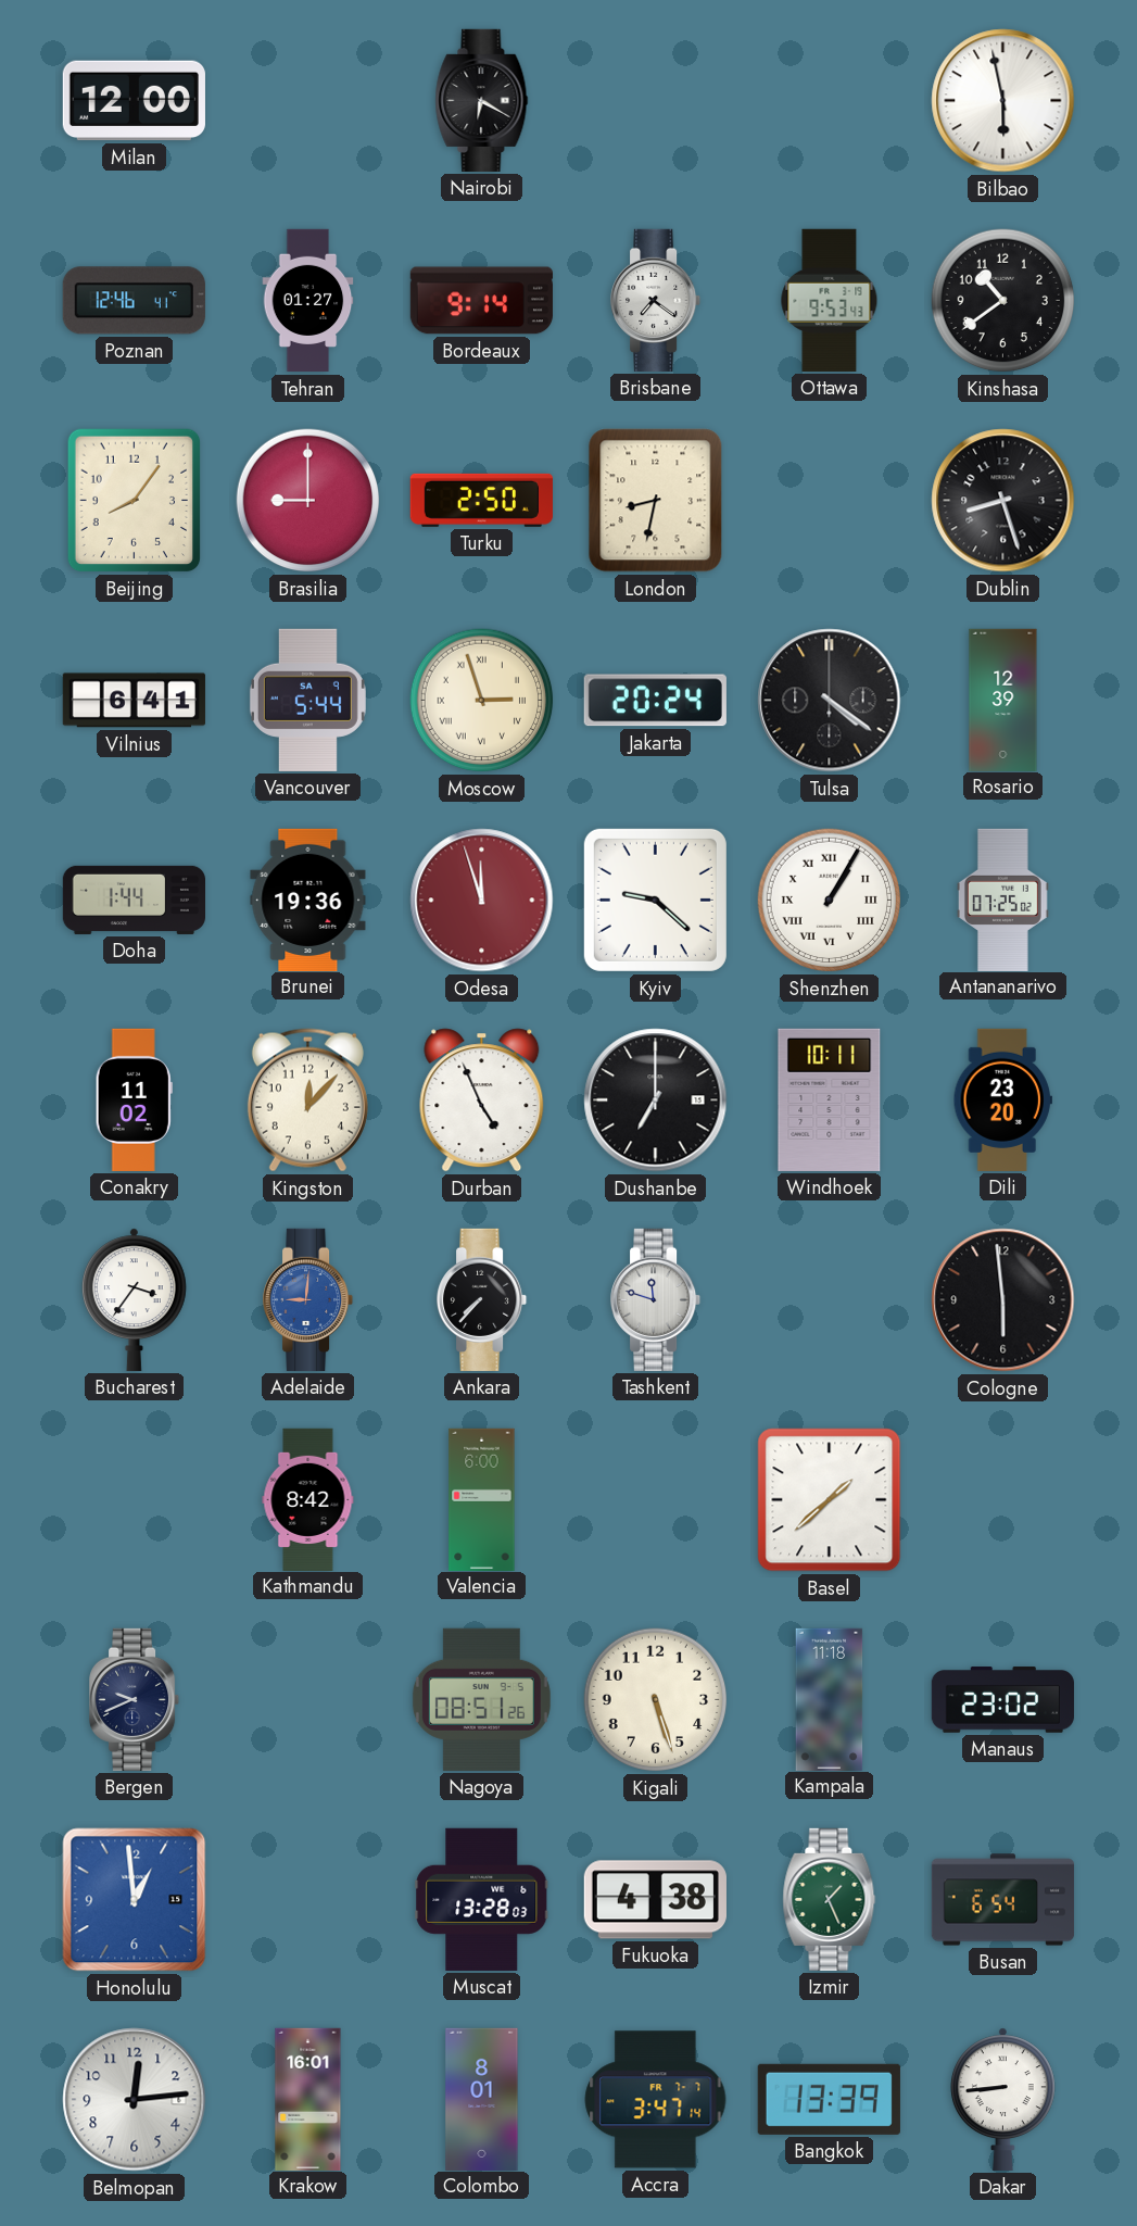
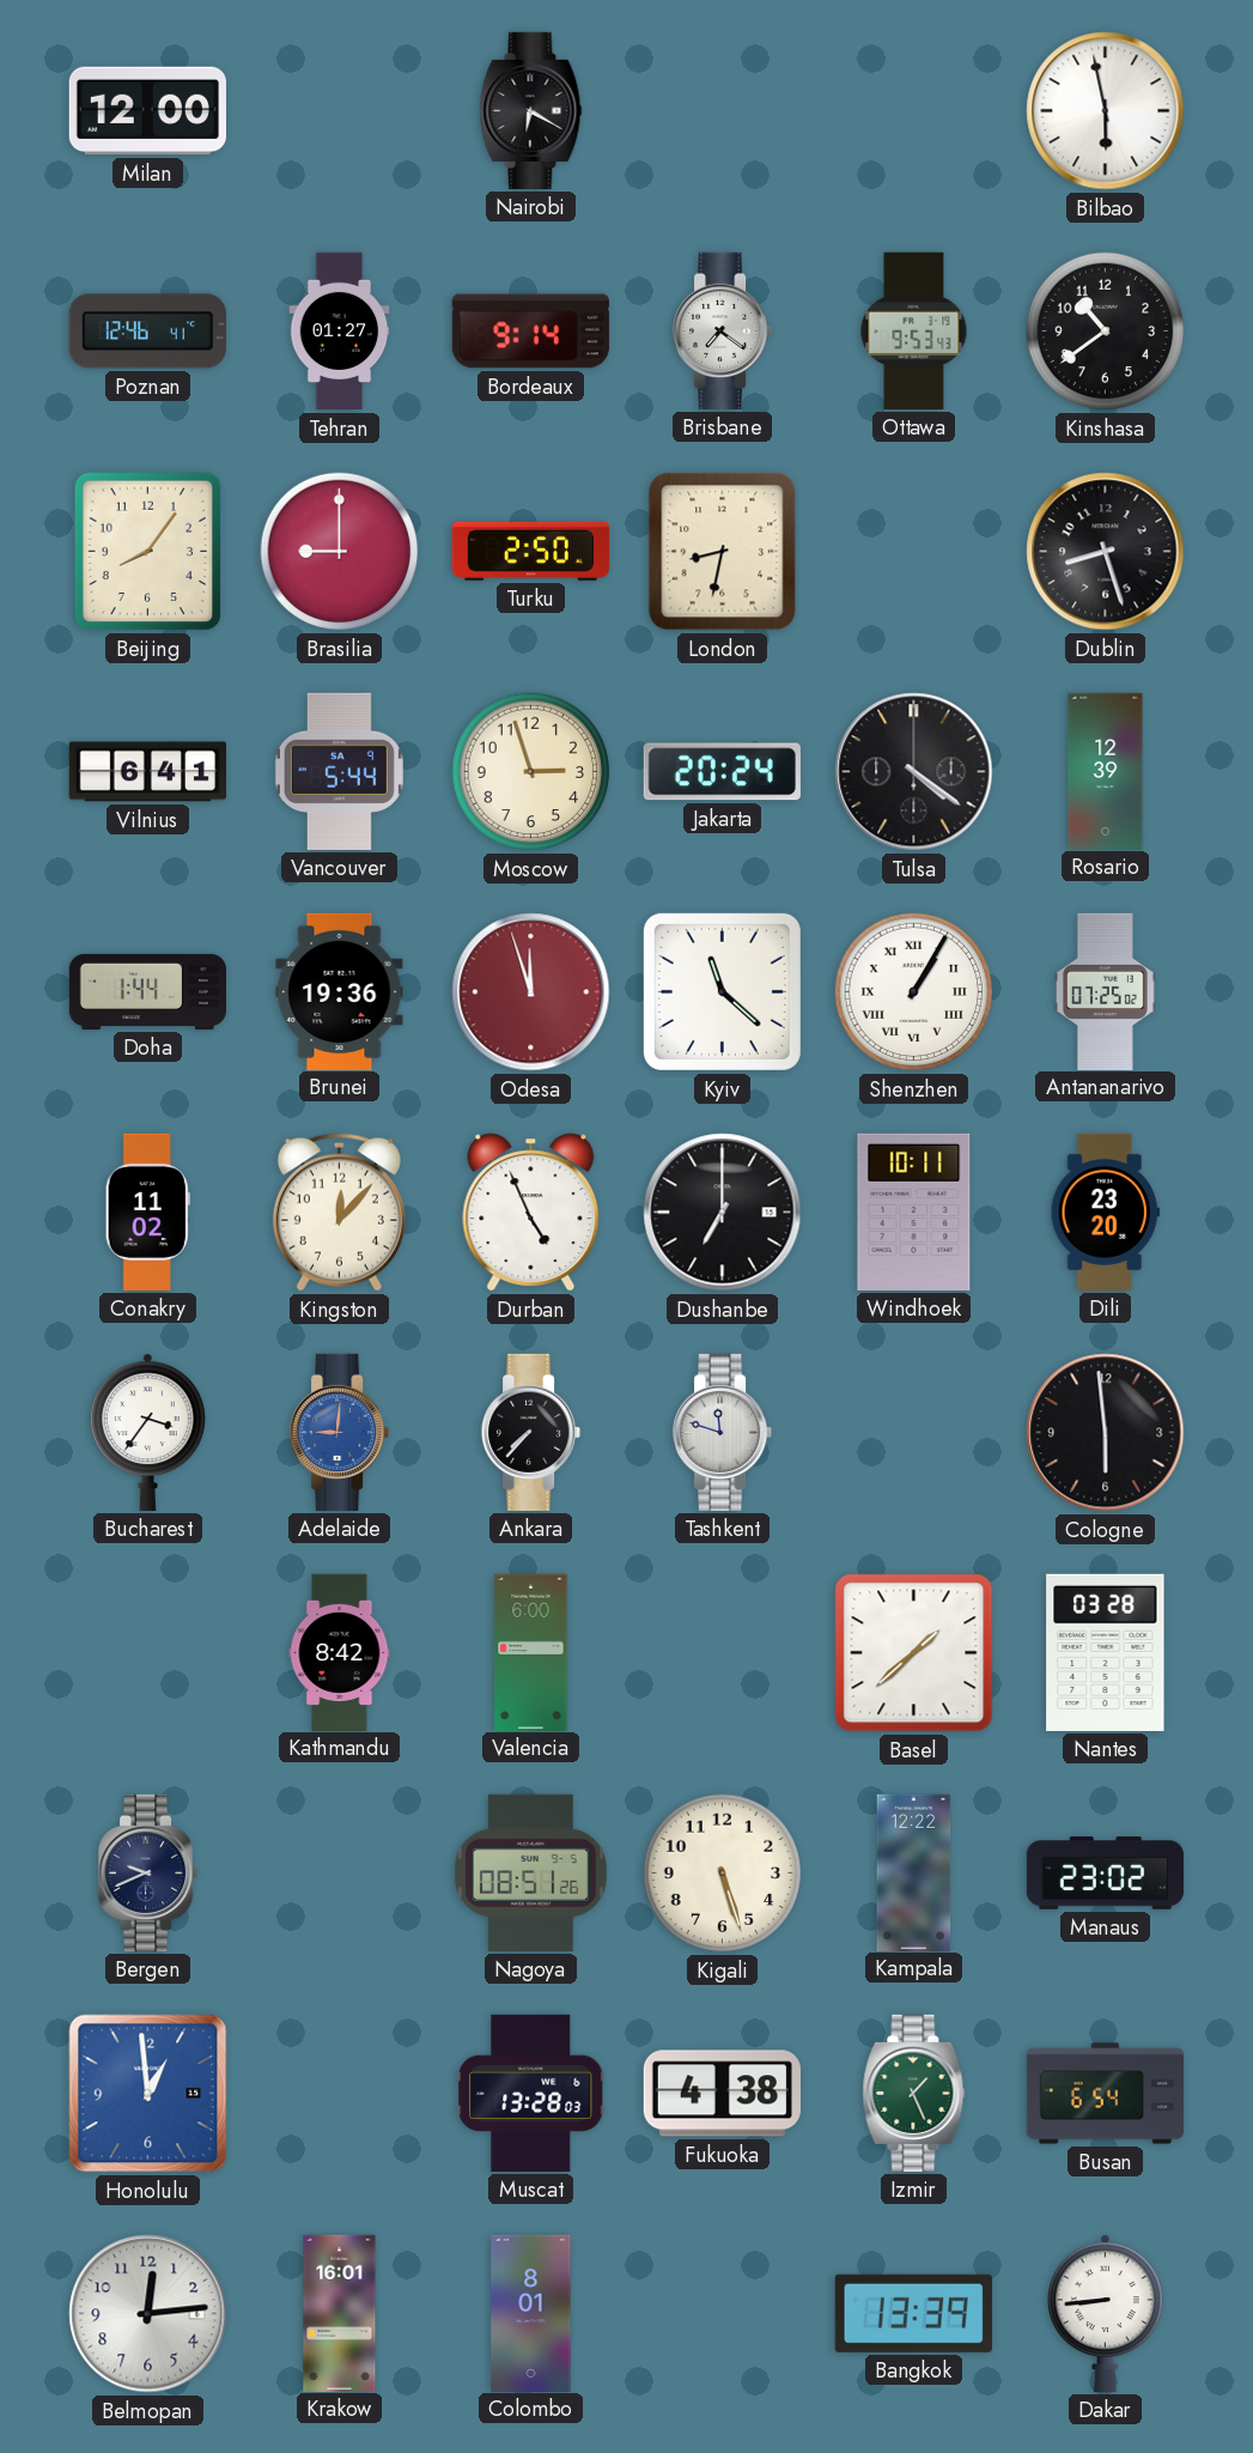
Moscow numerals: Roman -> Arabic (531, 772)
Kyiv: 9:22 -> 11:22 (722, 991)
Nantes: none -> 03:28 (1106, 1652)
Kampala: 11:18 -> 12:22 (914, 1872)
Accra: 3:47 -> none (656, 2100)
